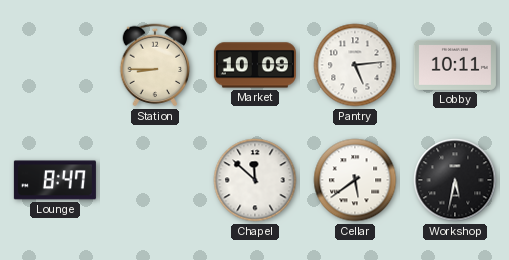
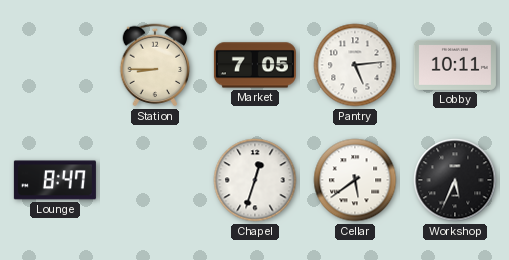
Market: 10:09 -> 7:05 (255, 65)
Chapel: 11:52 -> 12:33 (255, 180)
Workshop: 5:32 -> 5:34 (455, 180)
